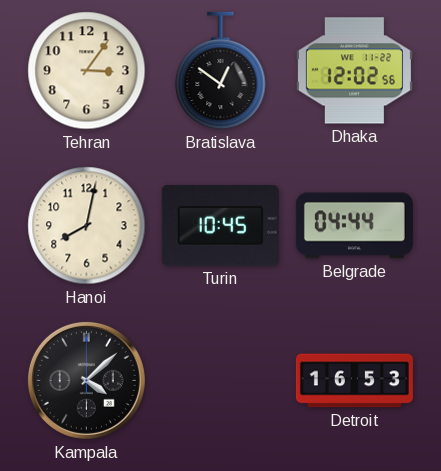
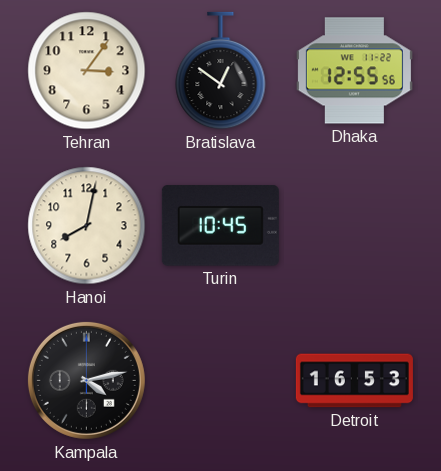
Dhaka: 12:02 -> 12:55 (354, 71)
Belgrade: 04:44 -> none (354, 226)
Kampala: 4:08 -> 4:13 (86, 380)
